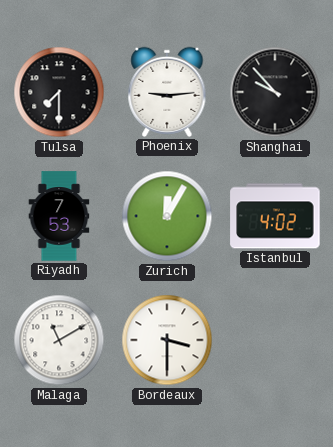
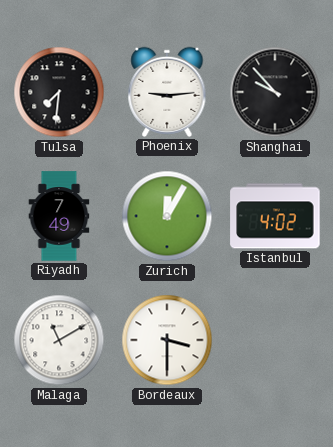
Tulsa: 7:30 -> 7:31 (59, 92)
Riyadh: 7:53 -> 7:49 (59, 216)
